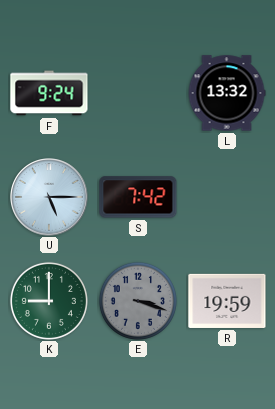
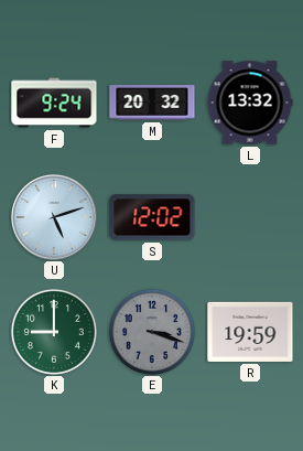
M: none -> 20:32 (152, 104)
U: 5:15 -> 5:12 (54, 217)
S: 7:42 -> 12:02 (152, 217)
